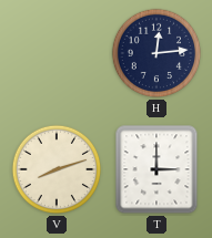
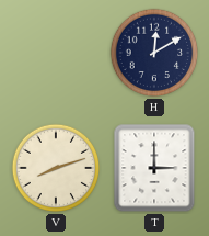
H: 12:14 -> 12:10 (154, 53)
